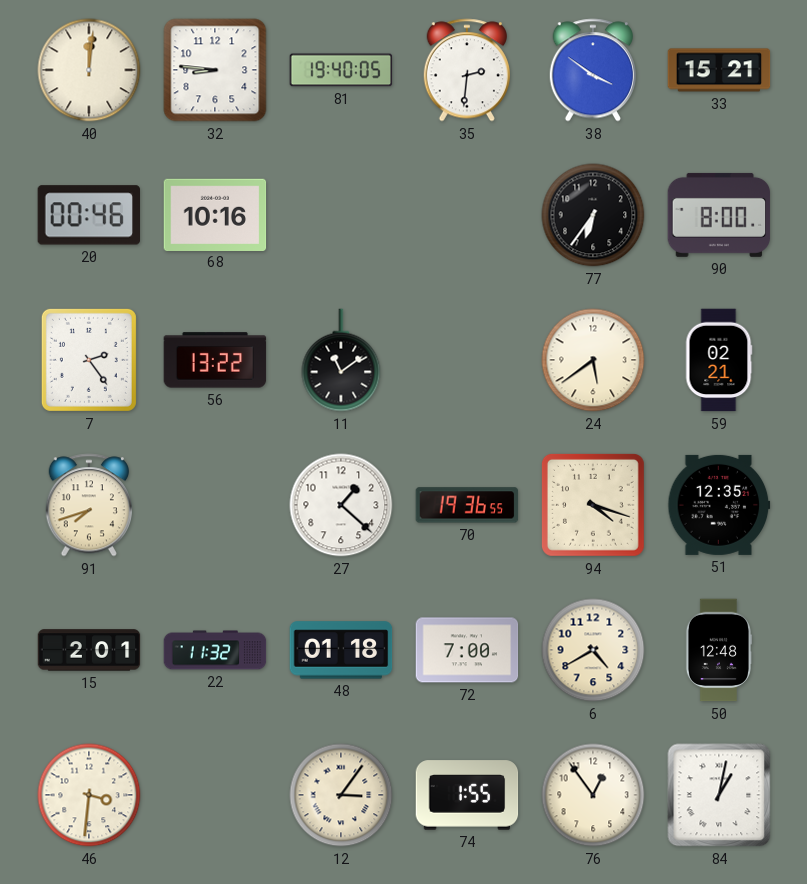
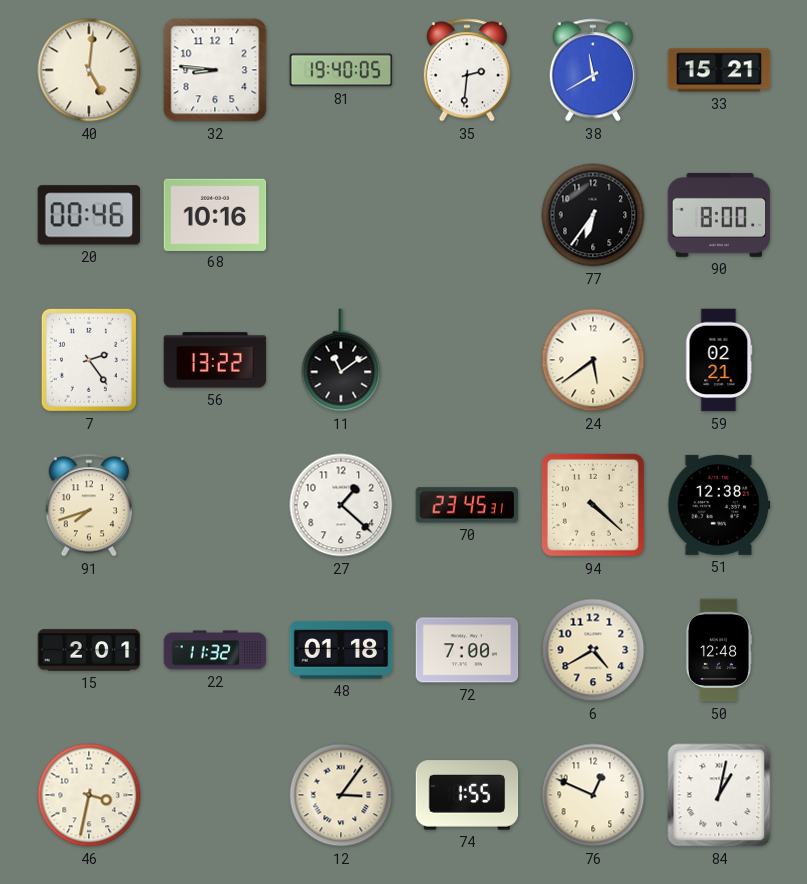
40: 12:01 -> 5:01 (89, 70)
38: 3:51 -> 11:40 (592, 70)
70: 19:36 -> 23:45 (467, 505)
94: 4:18 -> 4:22 (593, 505)
51: 12:35 -> 12:38 (719, 505)
46: 3:31 -> 3:32 (89, 795)
76: 12:54 -> 12:49 (593, 795)
